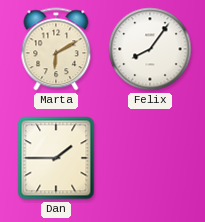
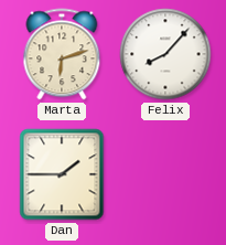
Marta: 6:10 -> 6:12 (62, 54)
Felix: 8:06 -> 8:07 (165, 54)
